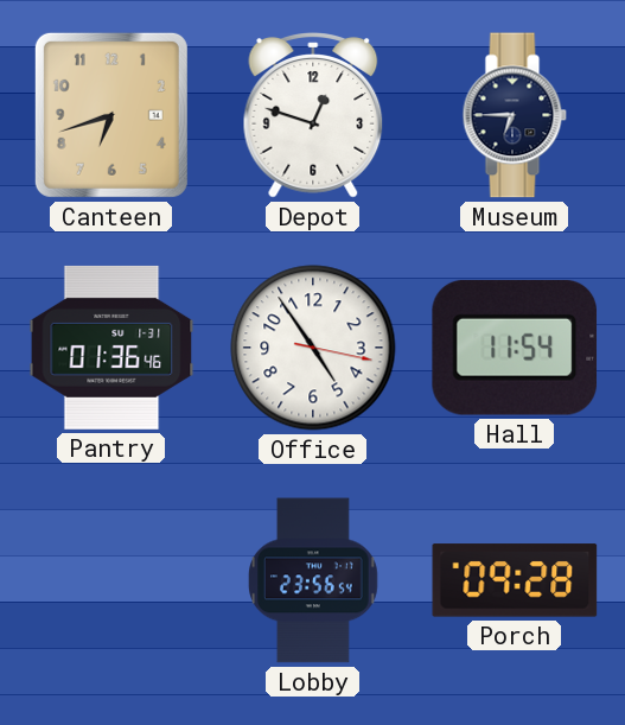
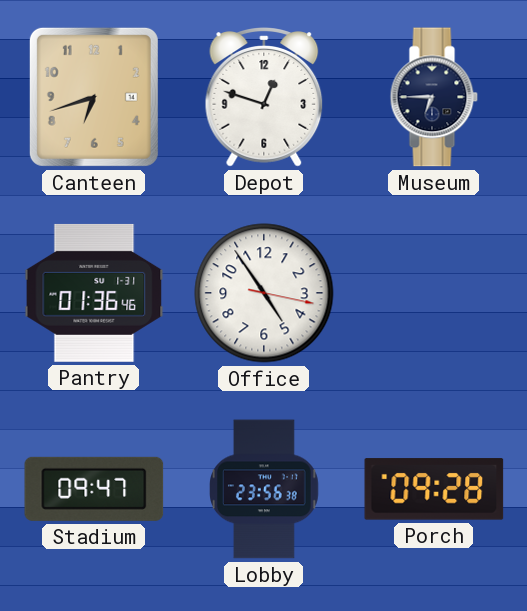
Hall: 11:54 -> none (515, 348)
Stadium: none -> 09:47 (94, 489)
Lobby: 23:56:54 -> 23:56:38 (265, 489)
